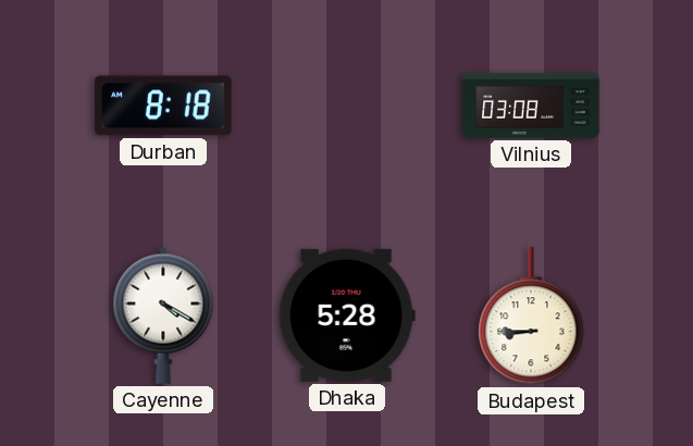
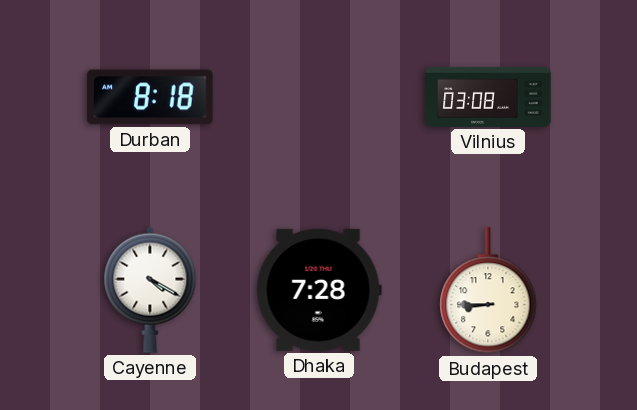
Dhaka: 5:28 -> 7:28 (319, 290)
